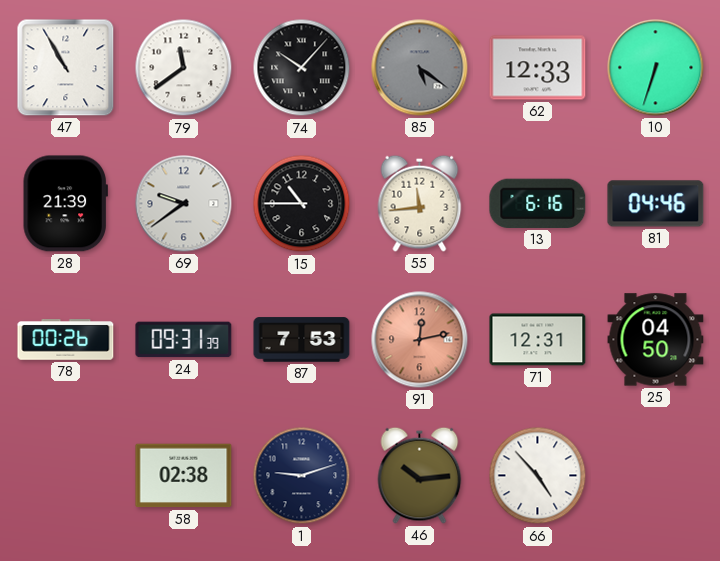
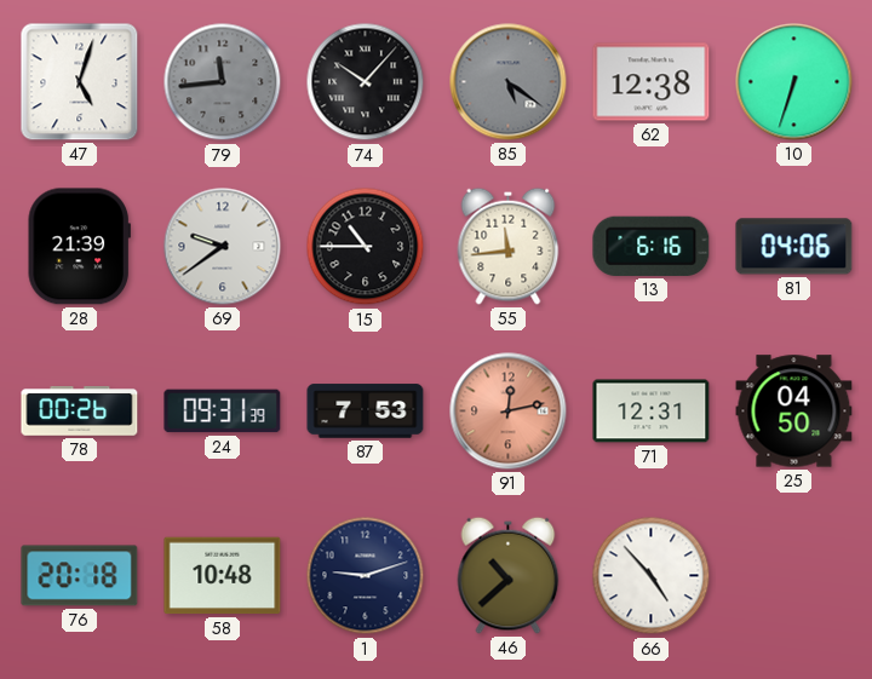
47: 10:55 -> 5:03 (80, 82)
79: 11:39 -> 11:44 (223, 82)
79 dial: white -> grey (223, 82)
62: 12:33 -> 12:38 (652, 82)
81: 04:46 -> 04:06 (794, 247)
76: none -> 20:18 (80, 576)
58: 02:38 -> 10:48 (223, 576)
46: 10:14 -> 10:38 (509, 575)
